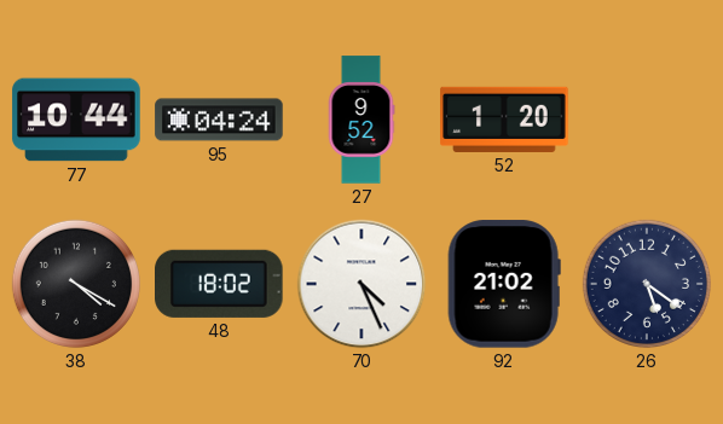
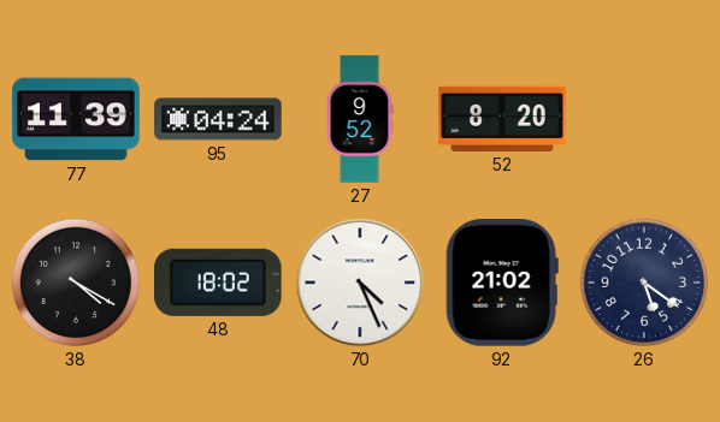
77: 10:44 -> 11:39 (76, 119)
52: 1:20 -> 8:20 (502, 119)
